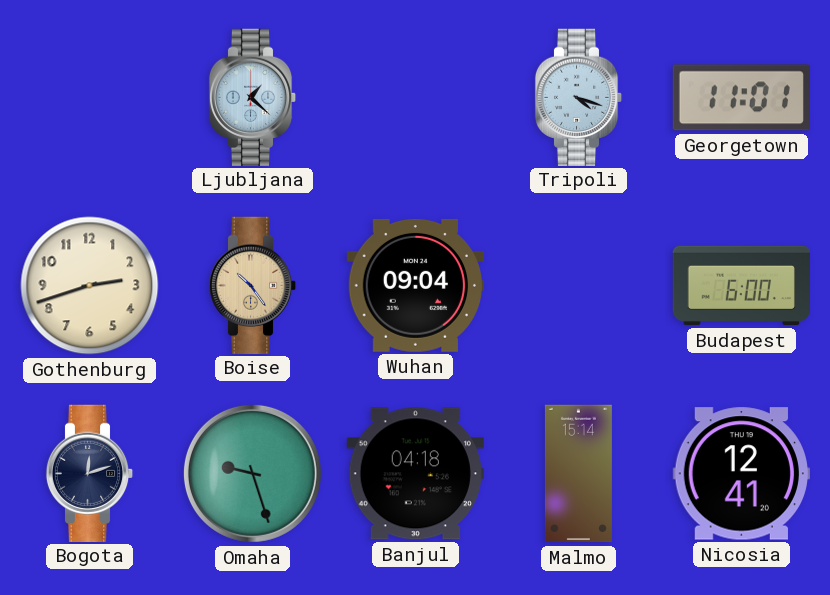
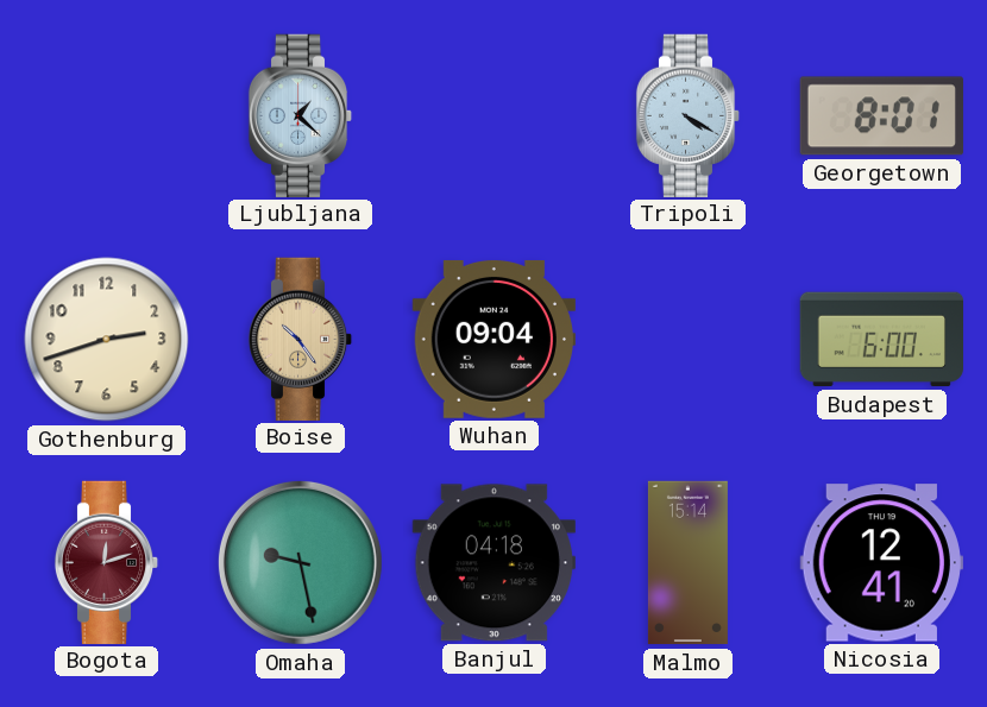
Tripoli: 4:18 -> 4:20 (689, 115)
Georgetown: 11:01 -> 8:01 (881, 116)
Bogota dial: navy -> burgundy (107, 562)
Omaha: 9:27 -> 9:28 (300, 562)
